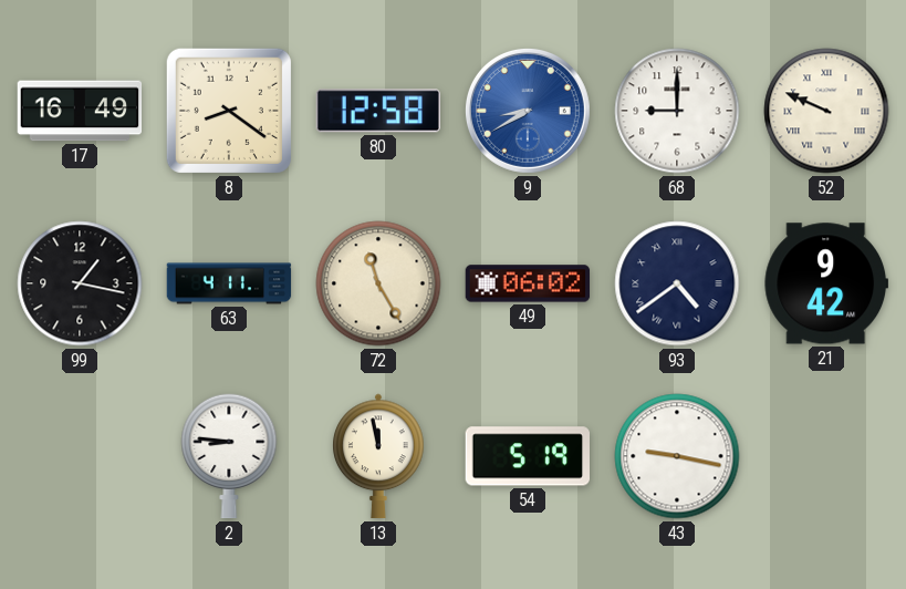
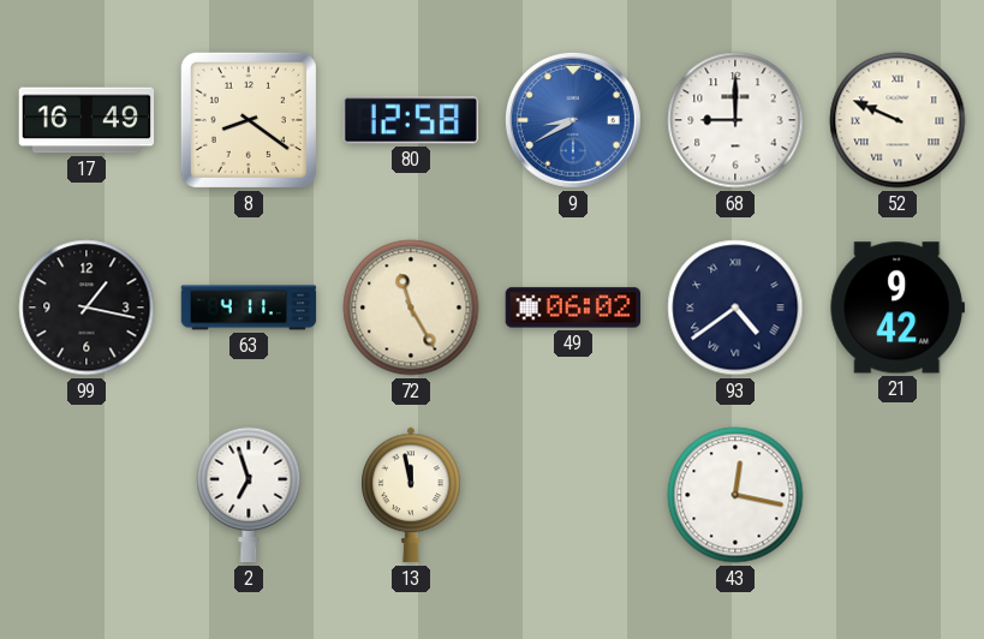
2: 8:46 -> 6:57 (249, 495)
54: 5:19 -> none (527, 456)
43: 9:17 -> 12:17 (735, 495)
